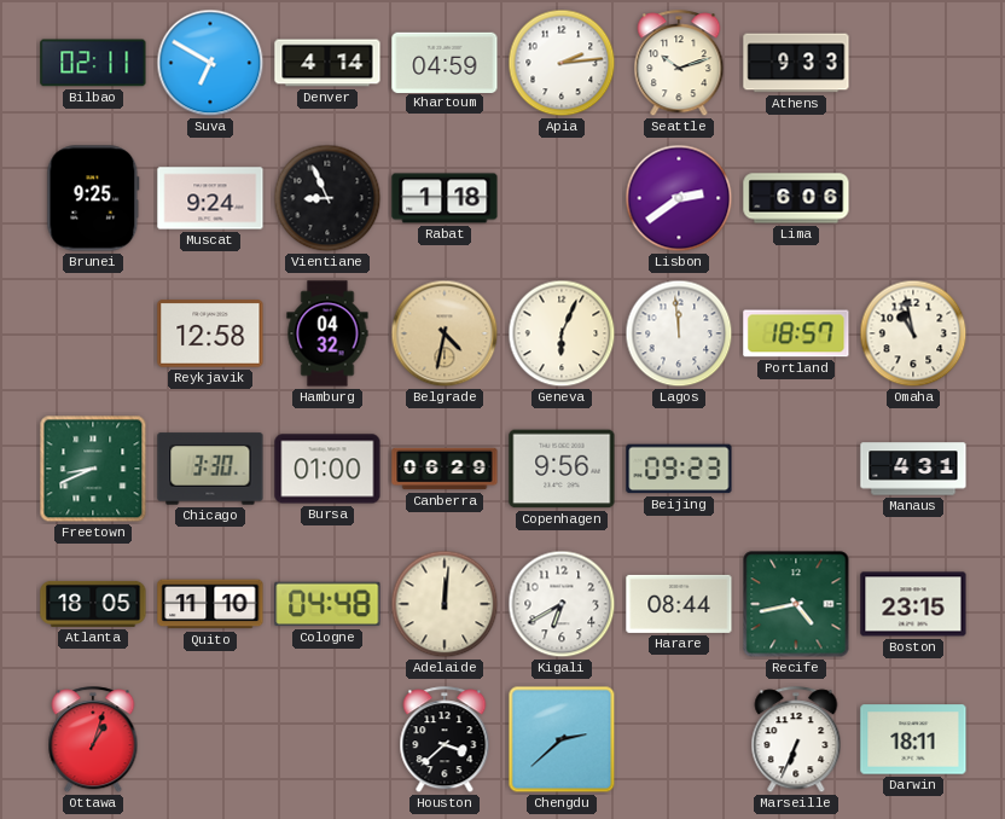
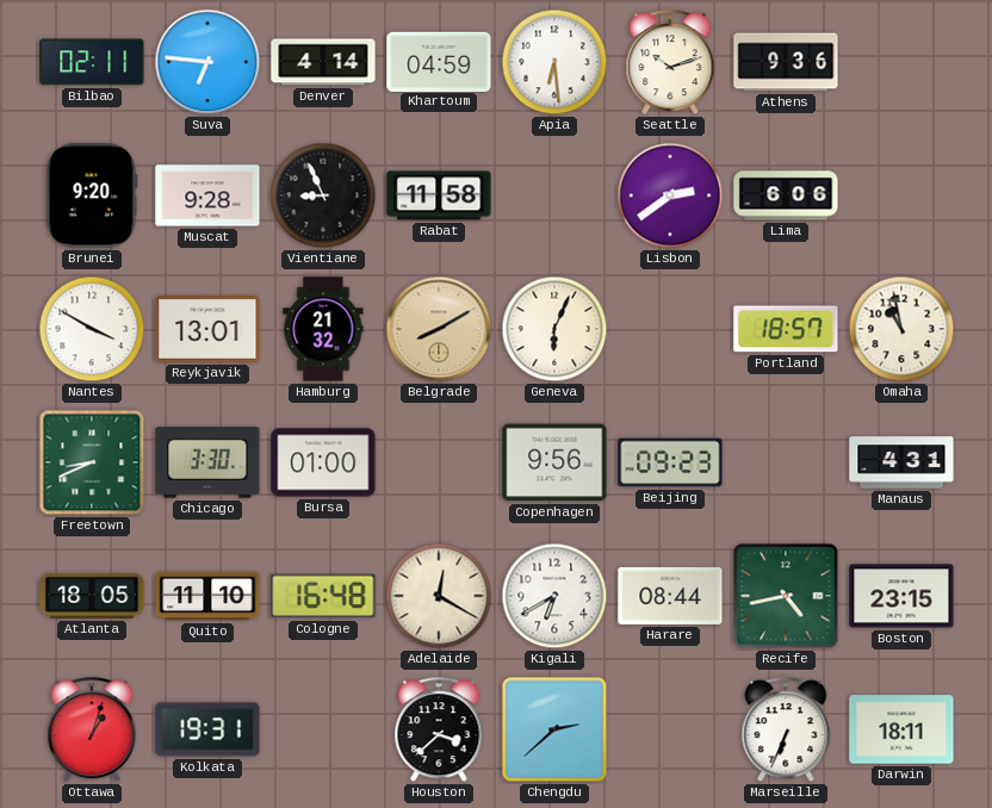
Suva: 6:50 -> 6:46 (207, 62)
Apia: 2:14 -> 6:29 (554, 62)
Athens: 9:33 -> 9:36 (786, 62)
Brunei: 9:25 -> 9:20 (92, 195)
Muscat: 9:24 -> 9:28 (207, 195)
Rabat: 1:18 -> 11:58 (439, 195)
Nantes: none -> 3:50 (92, 329)
Reykjavik: 12:58 -> 13:01 (207, 329)
Hamburg: 04:32 -> 21:32 (323, 329)
Belgrade: 4:32 -> 8:10 (439, 329)
Lagos: 11:59 -> none (679, 333)
Canberra: 06:29 -> none (445, 469)
Cologne: 04:48 -> 16:48 (323, 596)
Adelaide: 12:01 -> 12:20 (439, 596)
Kolkata: none -> 19:31 (207, 729)
